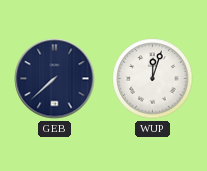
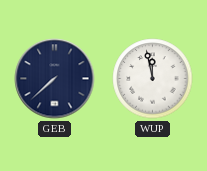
WUP: 12:03 -> 11:58 (153, 79)
